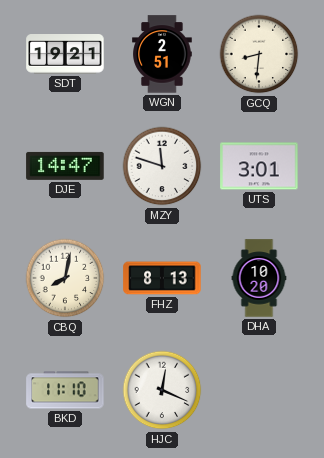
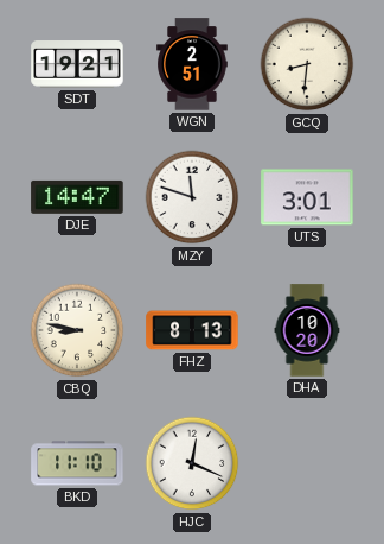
CBQ: 8:02 -> 8:47 (77, 330)
